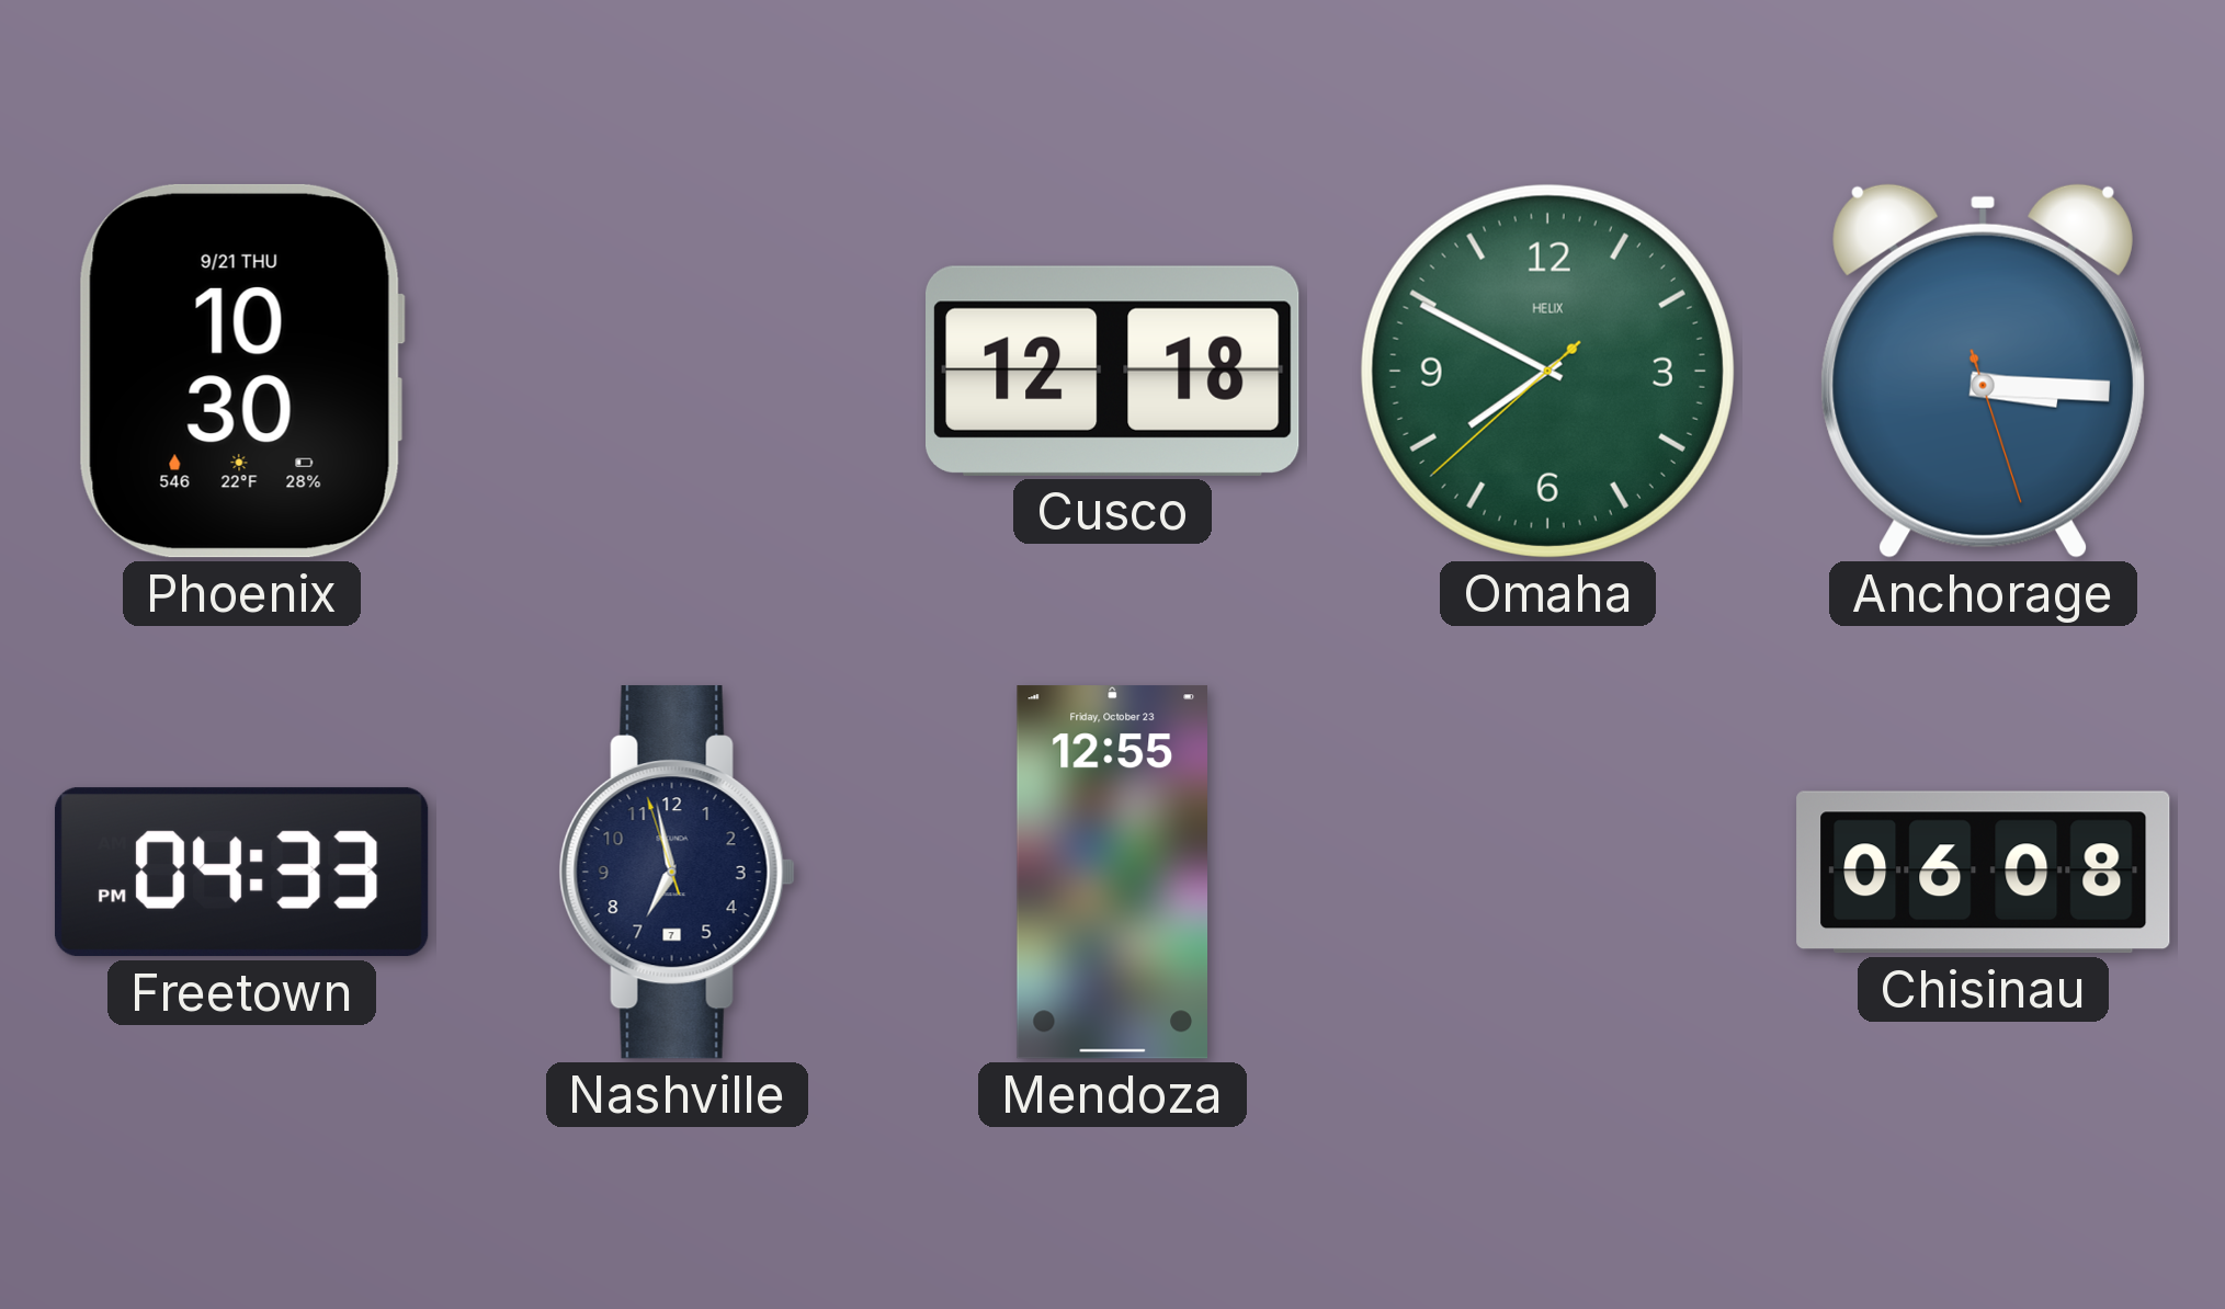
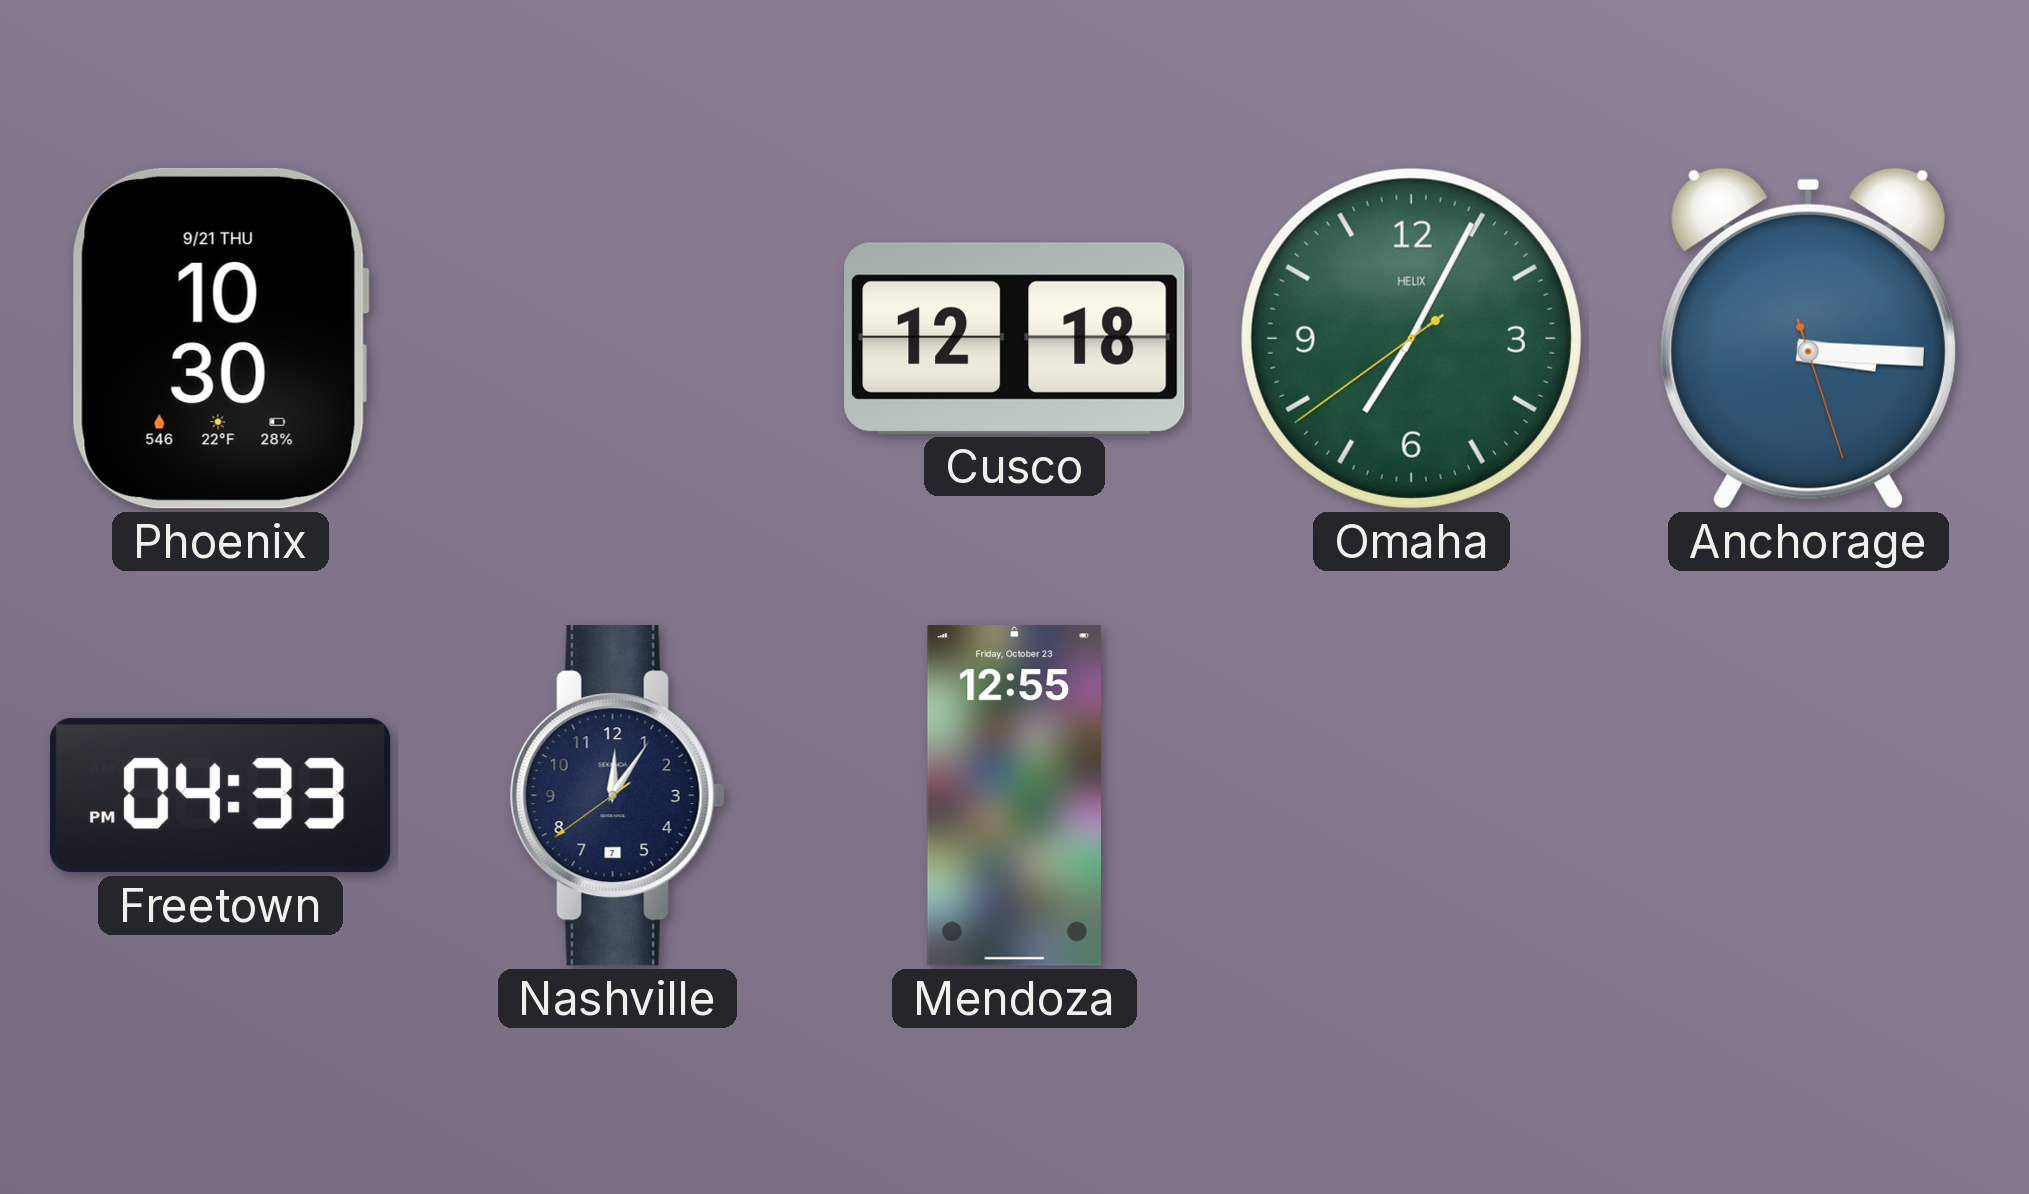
Omaha: 7:49 -> 7:04 (1411, 338)
Nashville: 6:57 -> 12:05 (617, 796)
Chisinau: 06:08 -> none (1984, 873)
